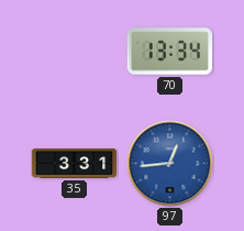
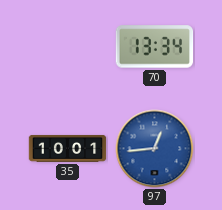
35: 3:31 -> 10:01 (68, 148)
